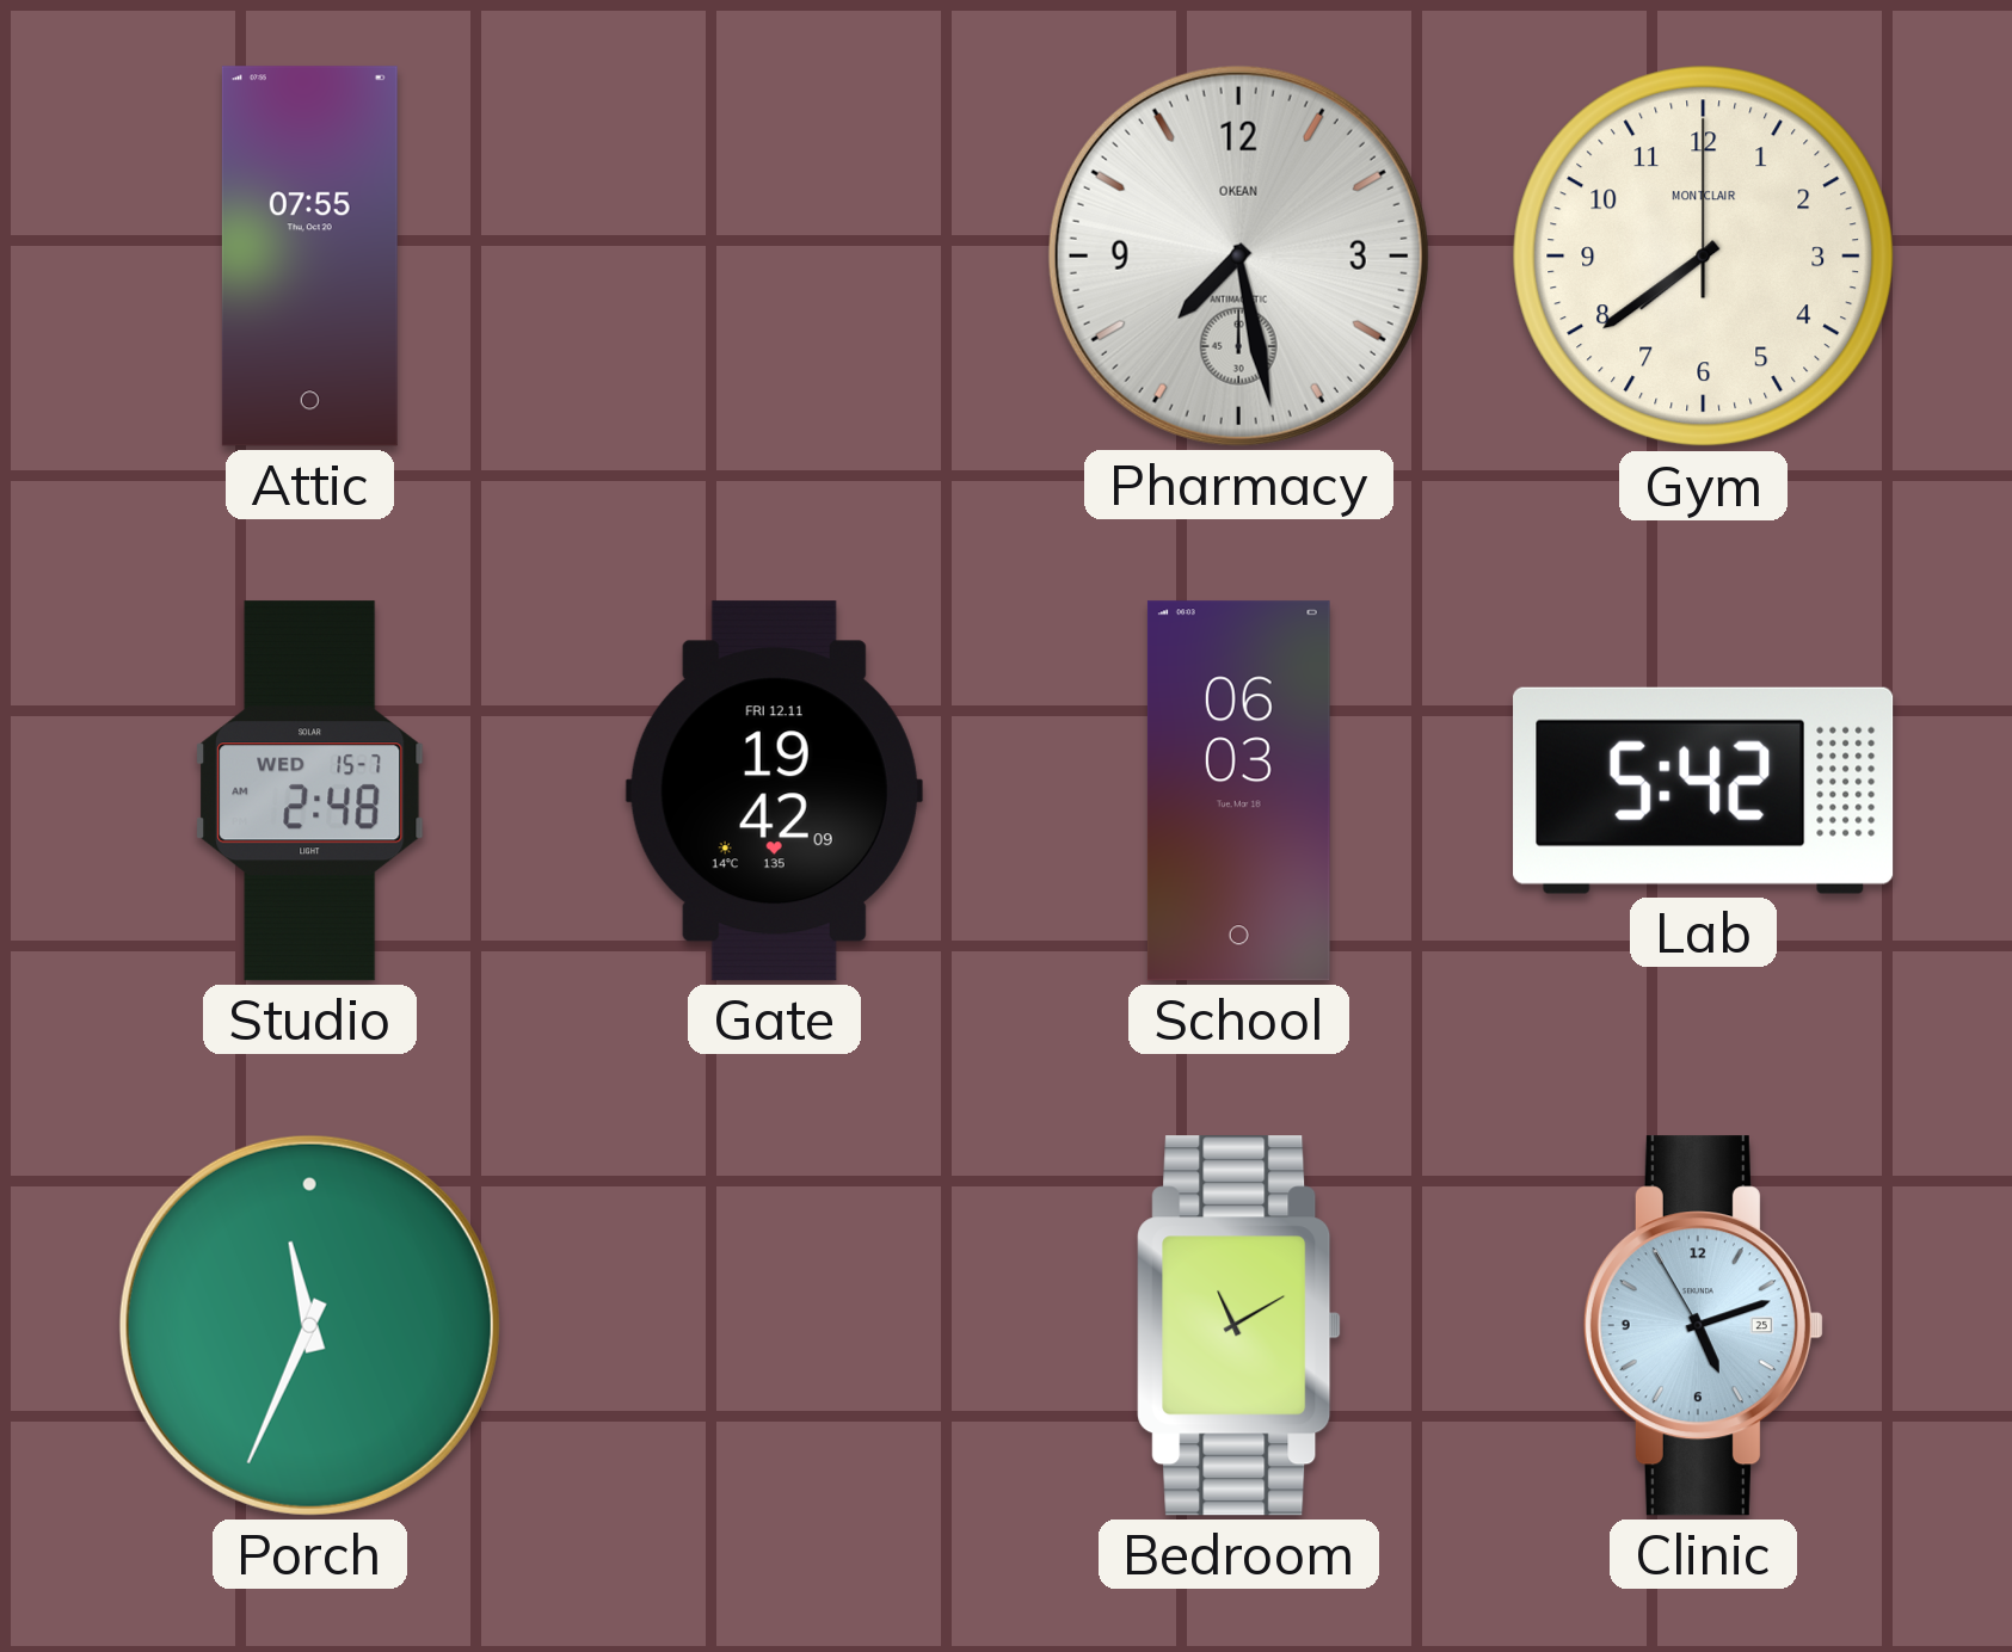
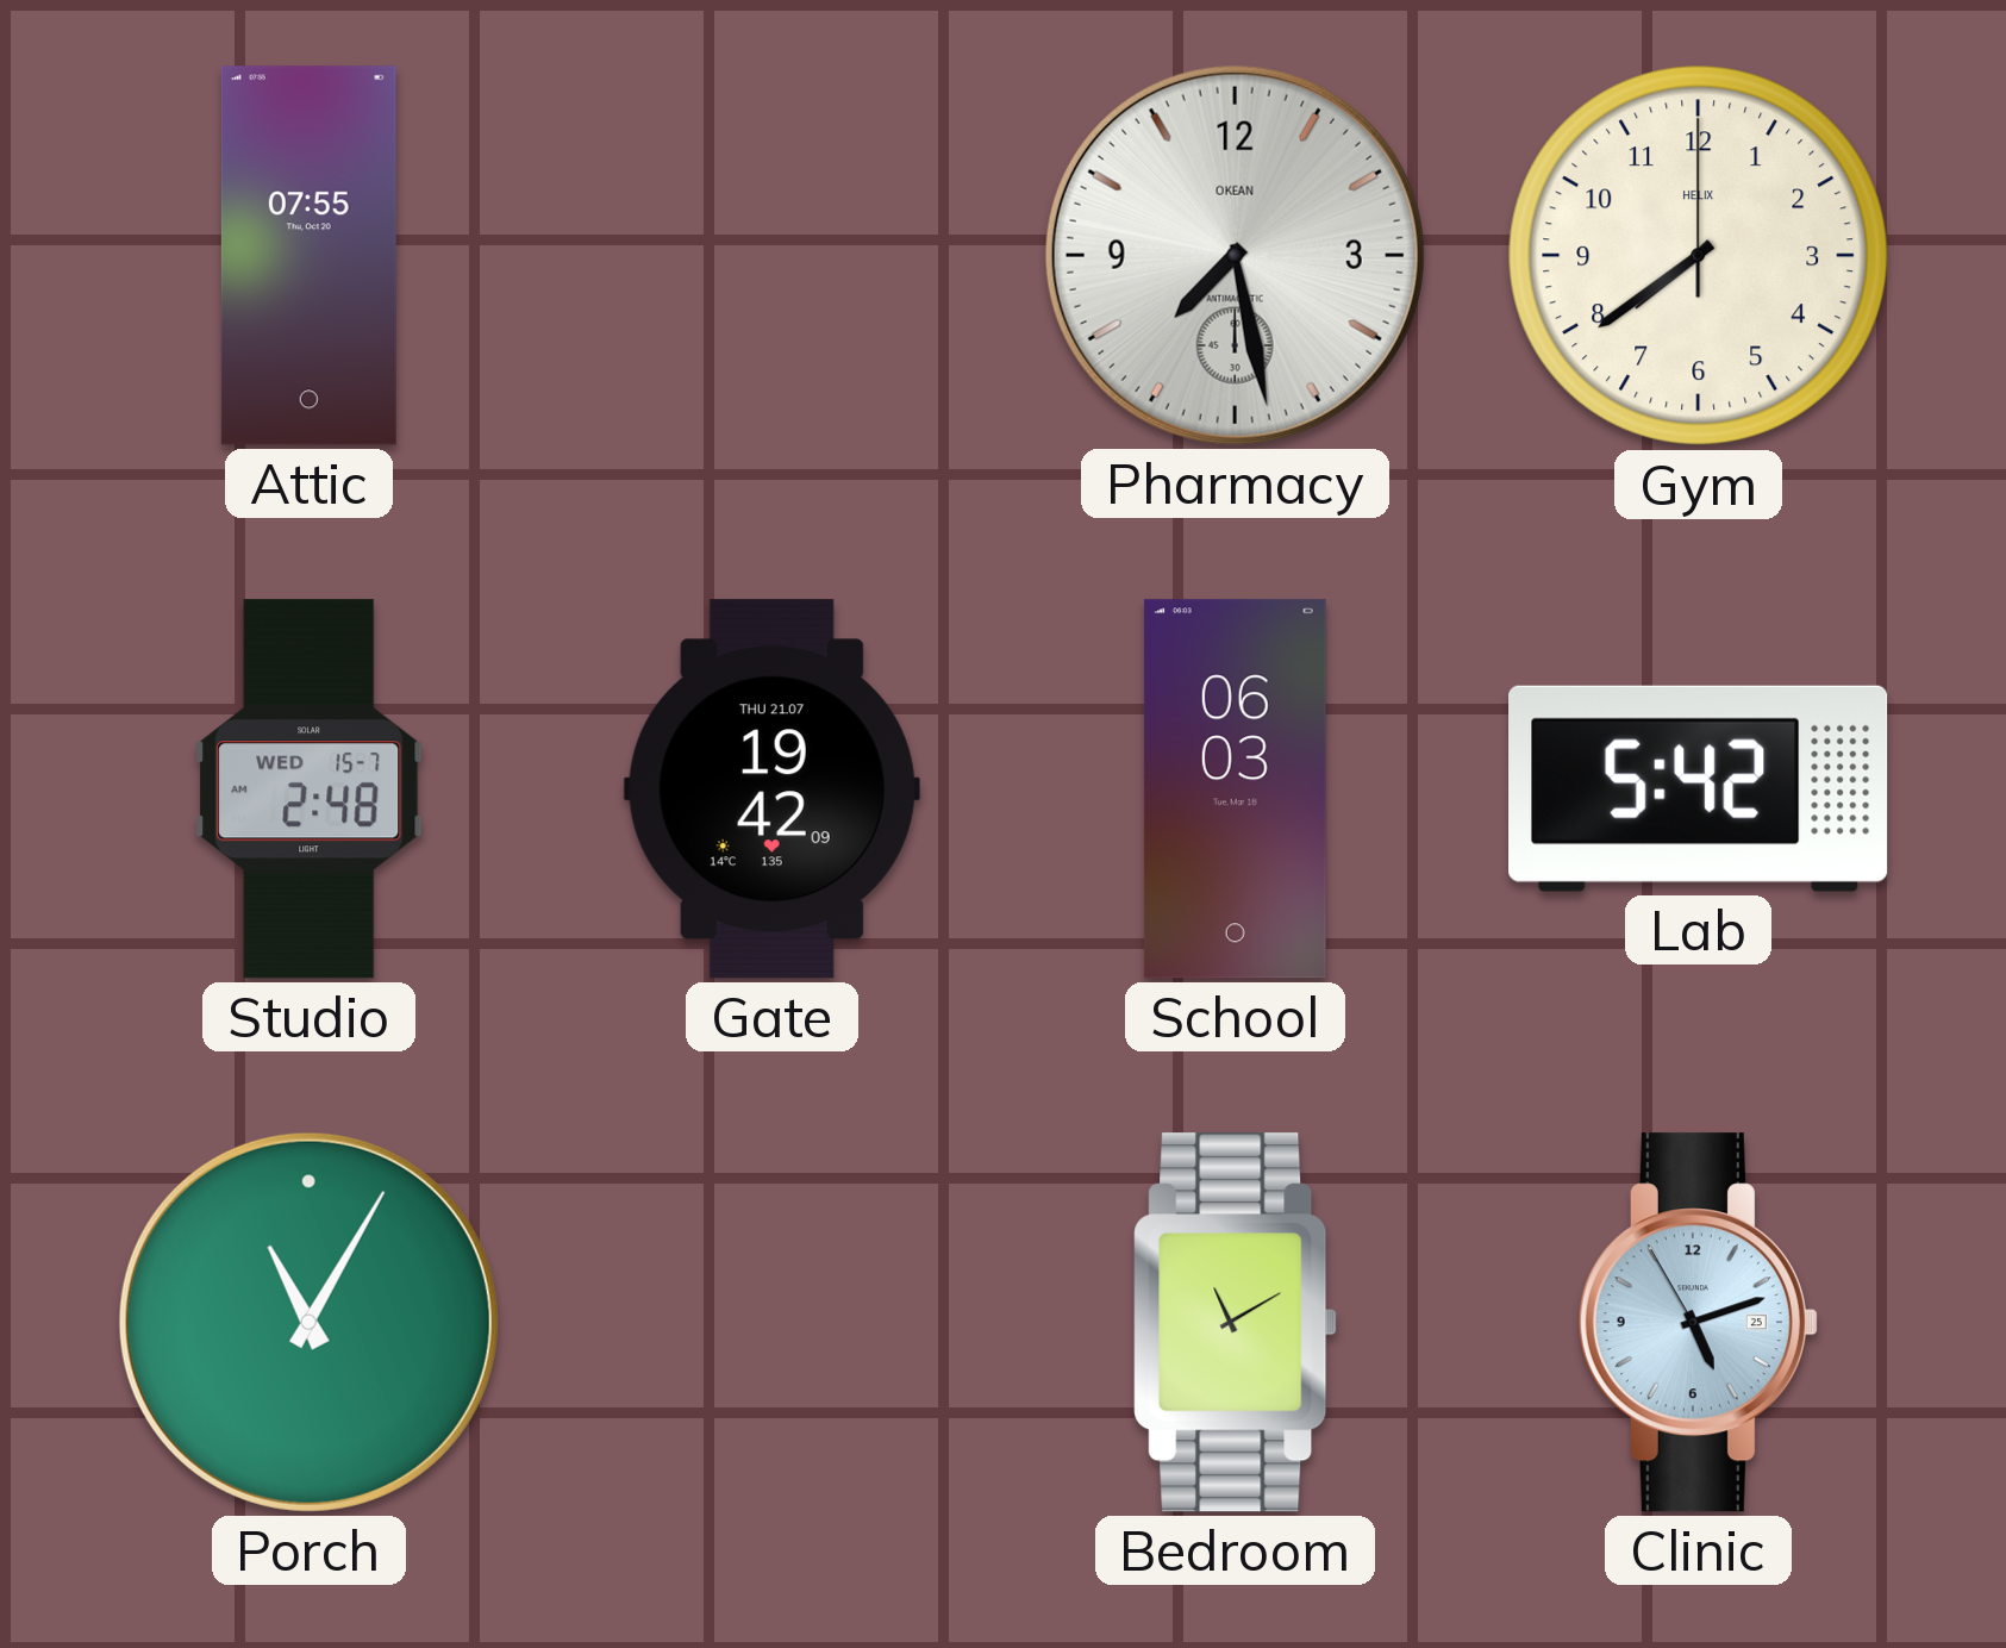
Gym brand: MONTCLAIR -> HELIX (1699, 256)
Gate date: FRI 12.11 -> THU 21.07 (771, 789)
Porch: 11:34 -> 11:05 (308, 1322)
